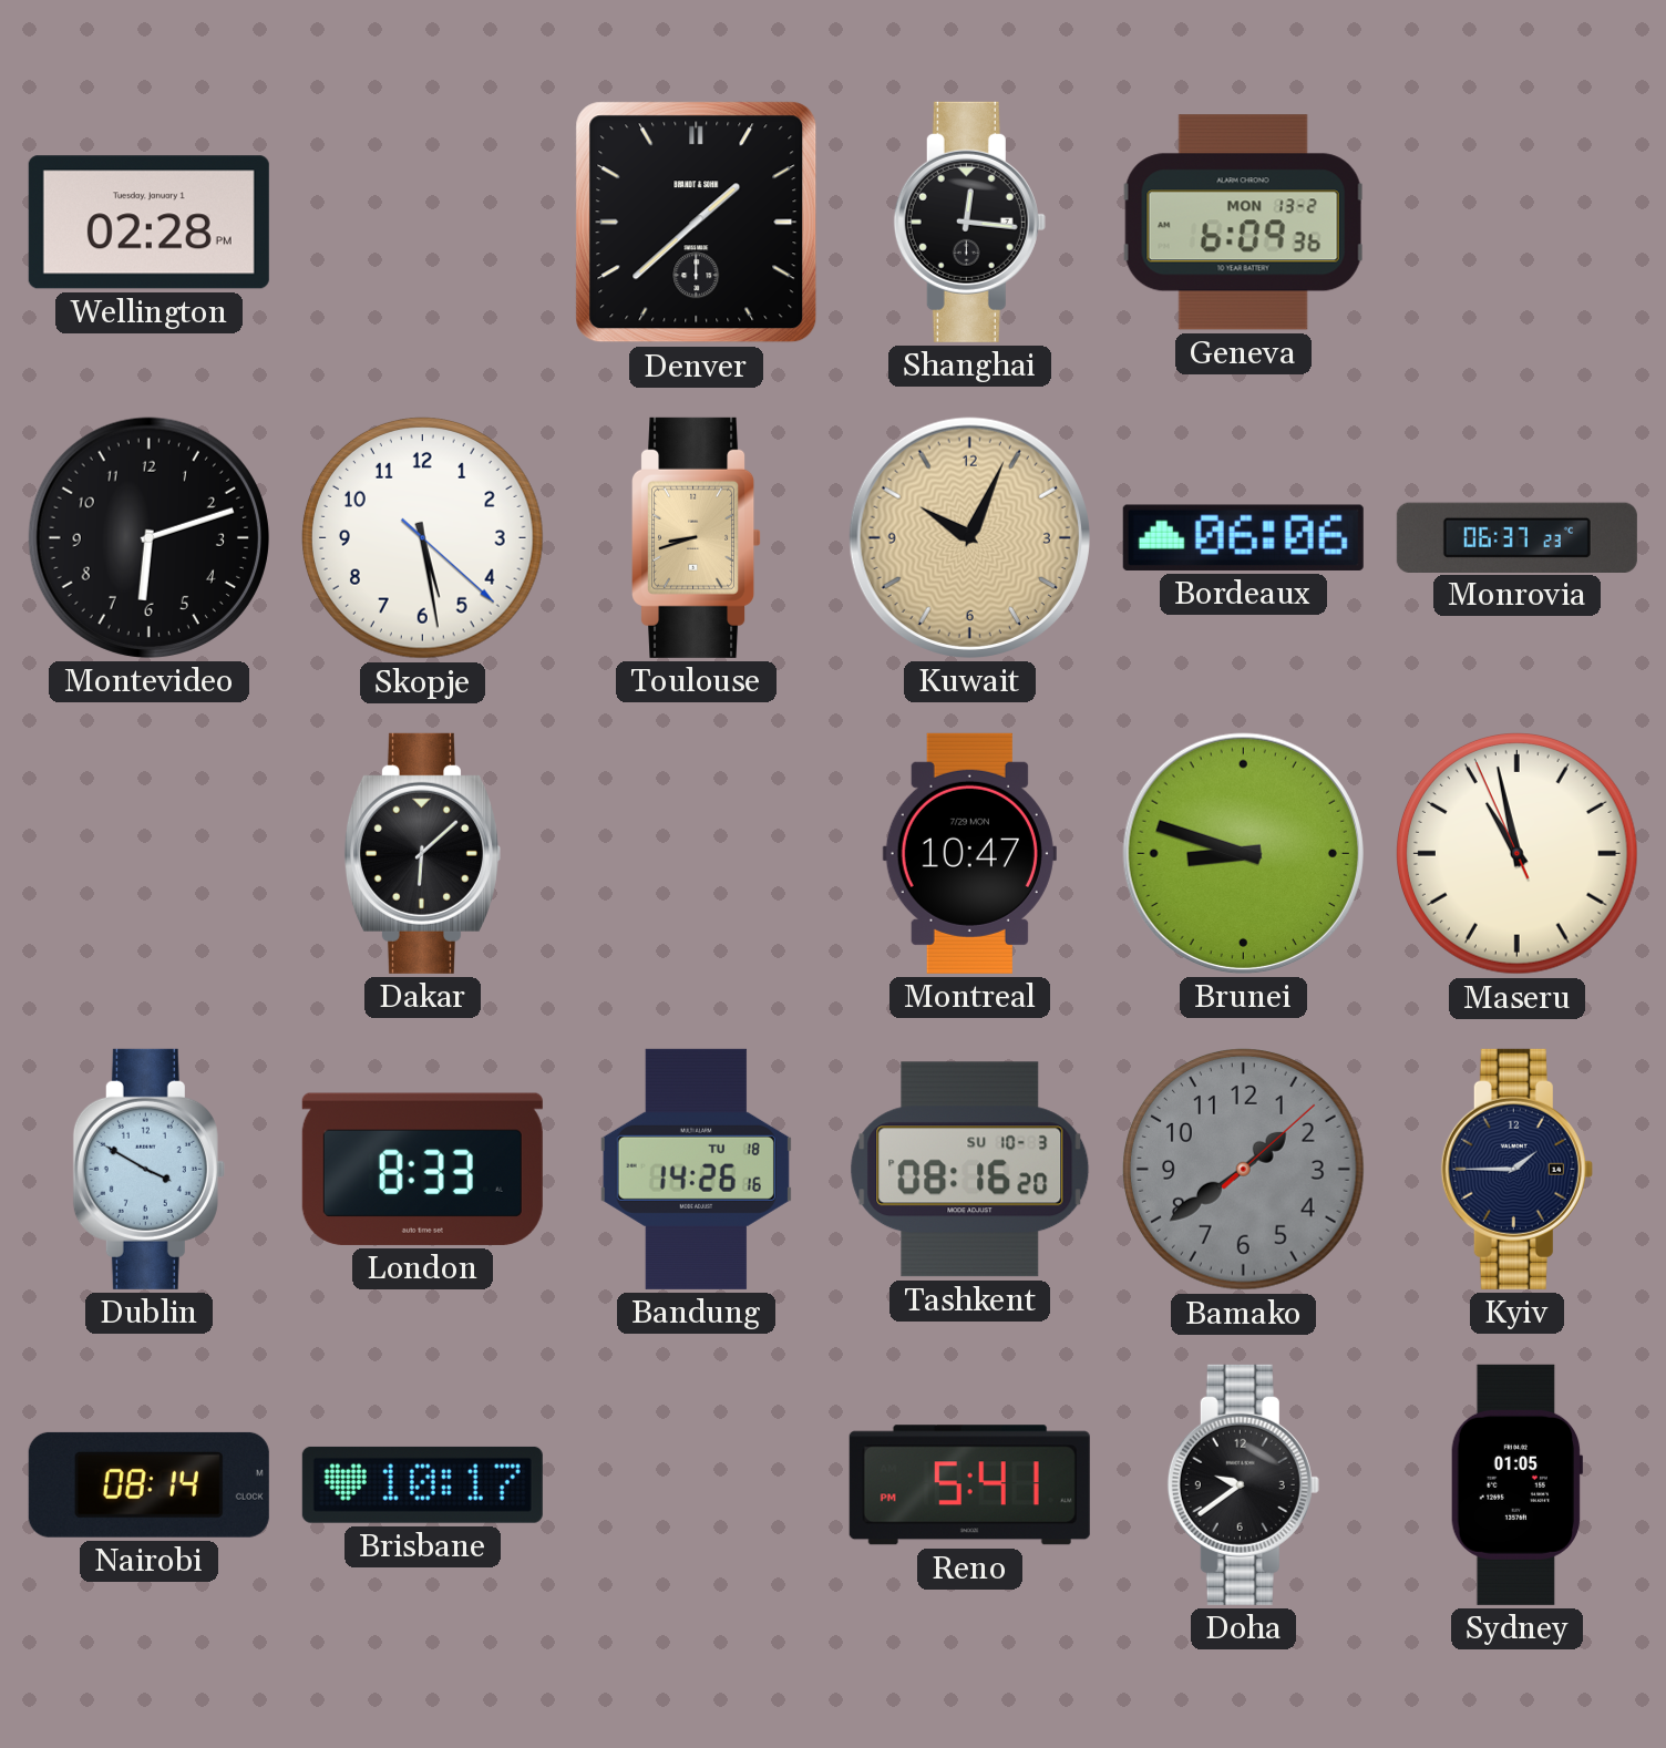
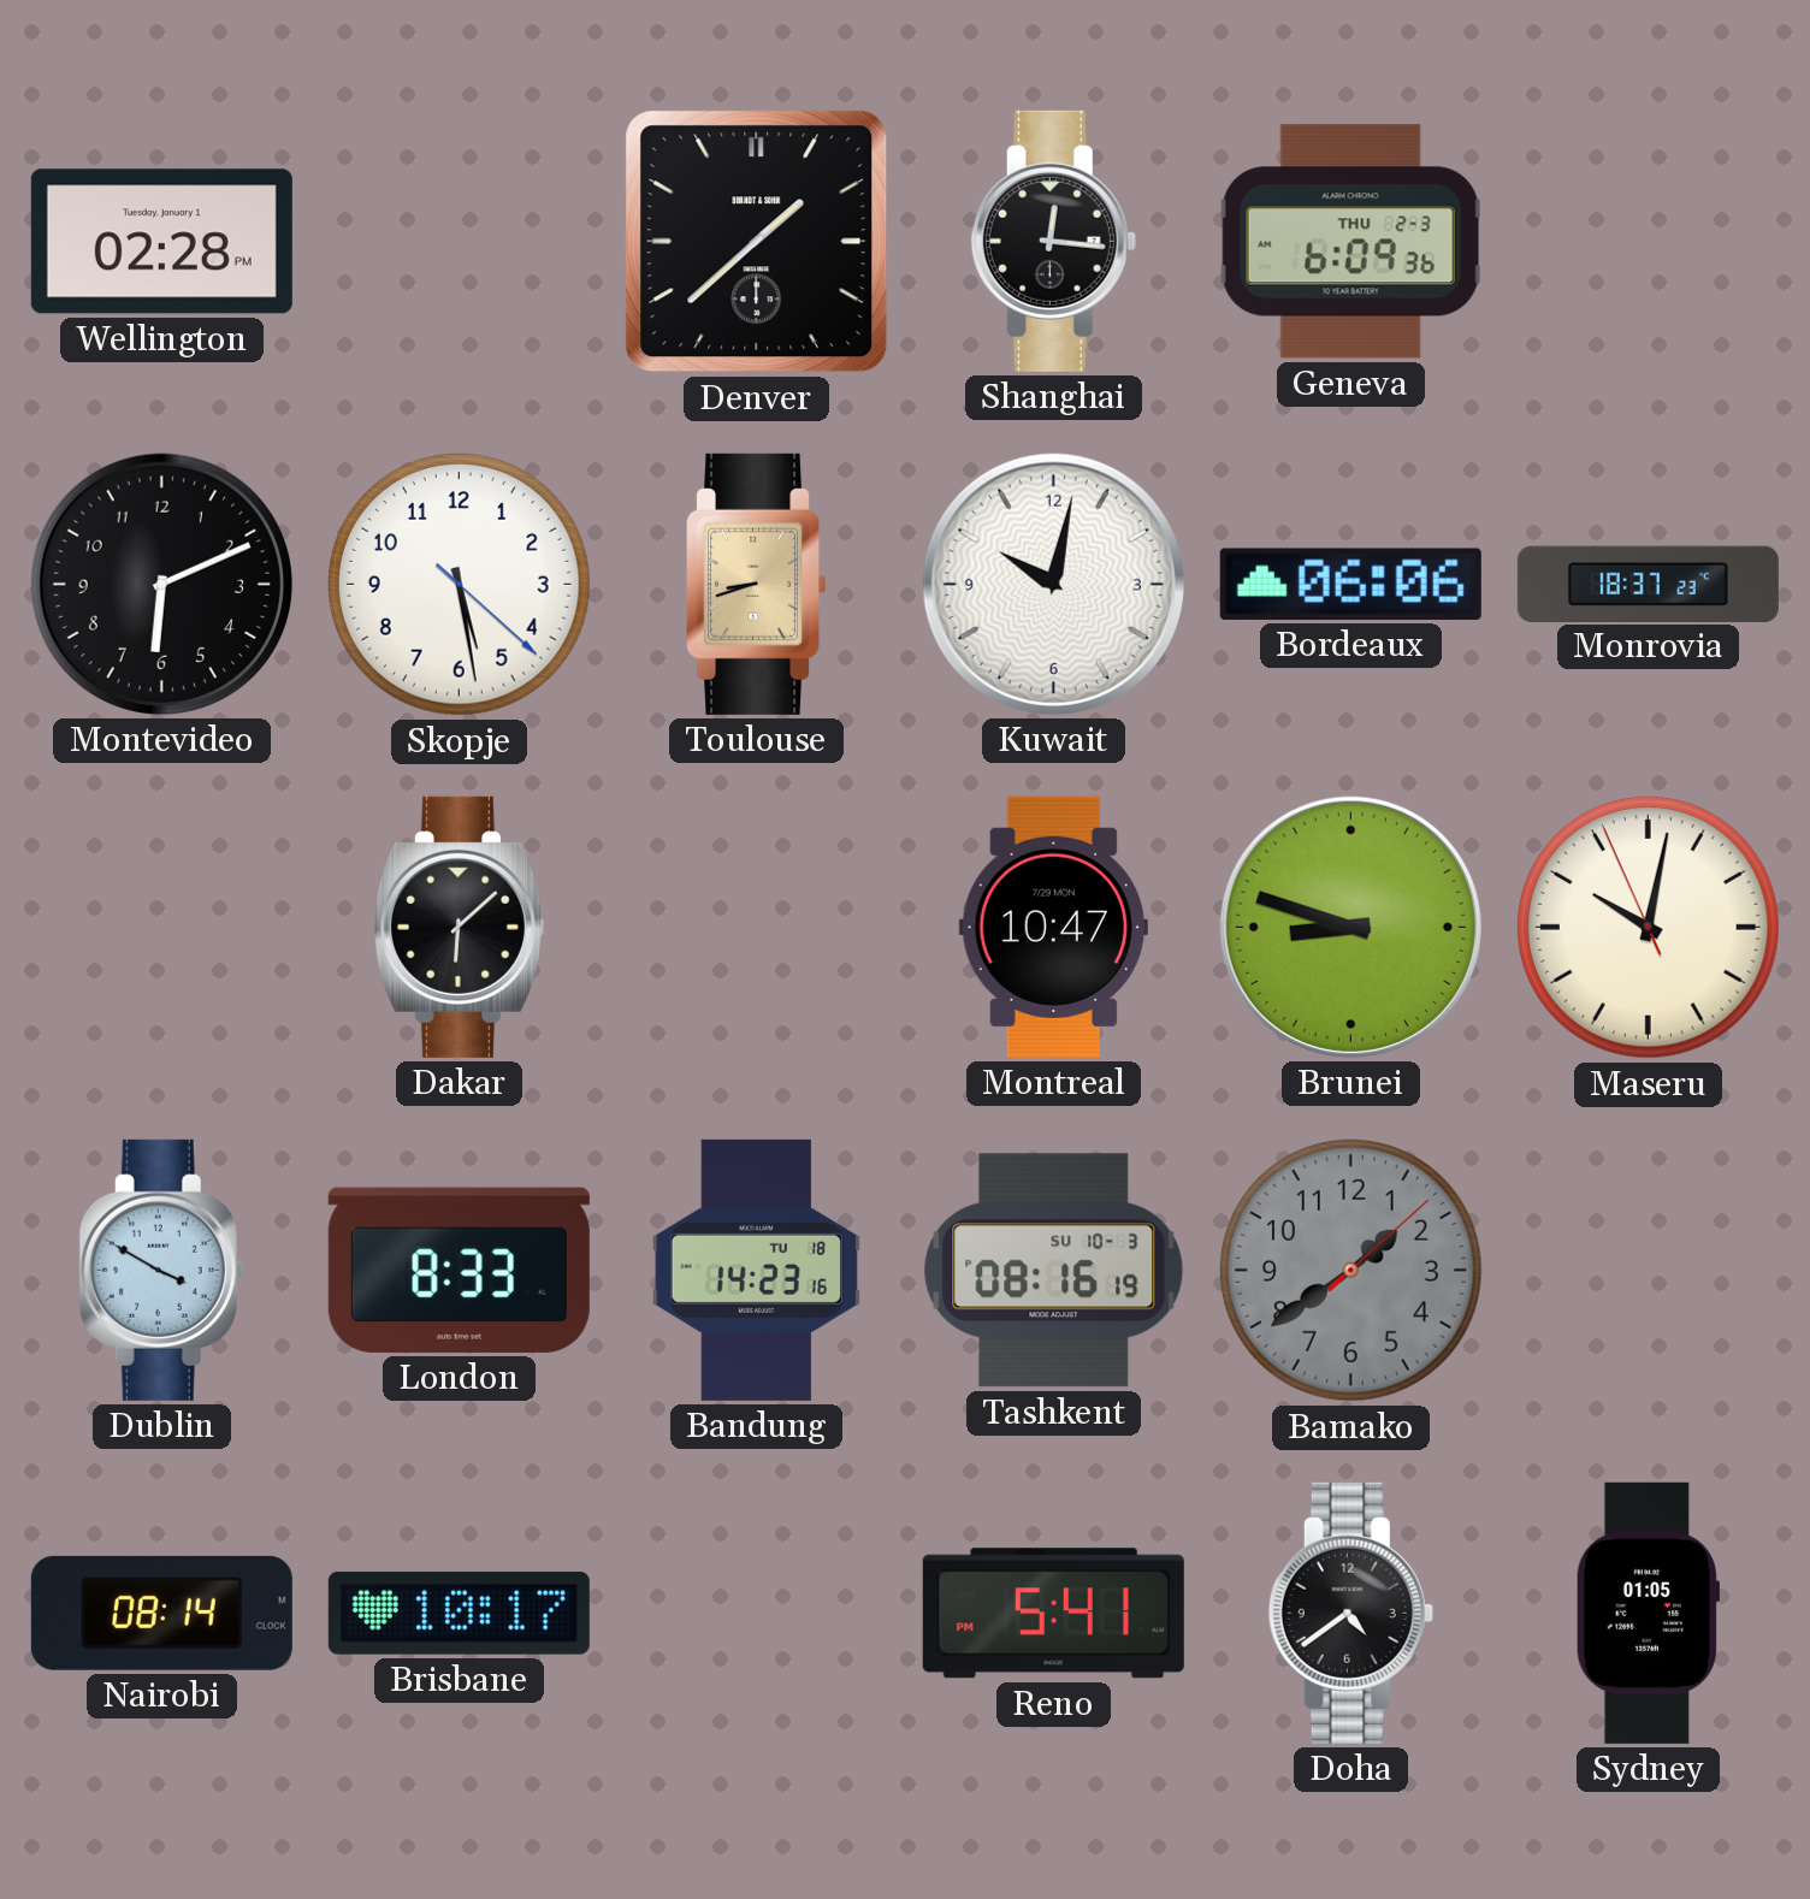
Geneva date: MON 13-2 -> THU 2-3 (1351, 242)
Montevideo: 6:12 -> 6:11 (161, 584)
Kuwait: 10:04 -> 10:02 (1053, 584)
Kuwait dial: champagne -> white (1053, 584)
Monrovia: 06:37 -> 18:37 (1648, 584)
Maseru: 10:57 -> 10:01 (1649, 928)
Bandung: 14:26 -> 14:23 (756, 1270)
Tashkent: 08:16:20 -> 08:16:19 (1054, 1271)
Kyiv: 1:45 -> none (1516, 1169)
Doha: 9:39 -> 4:39 (1350, 1613)
